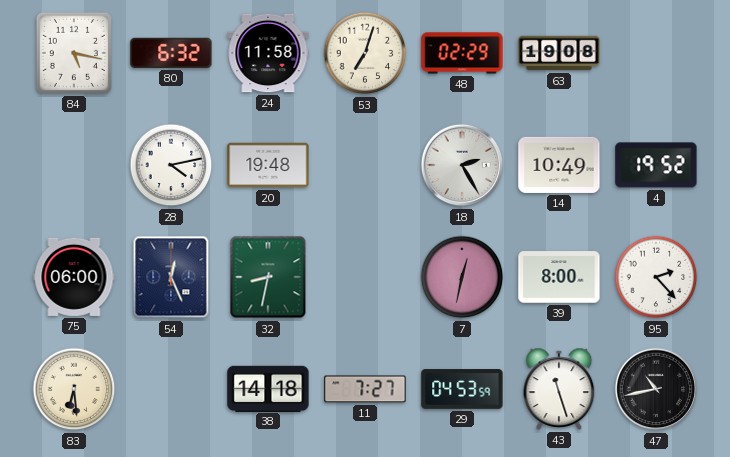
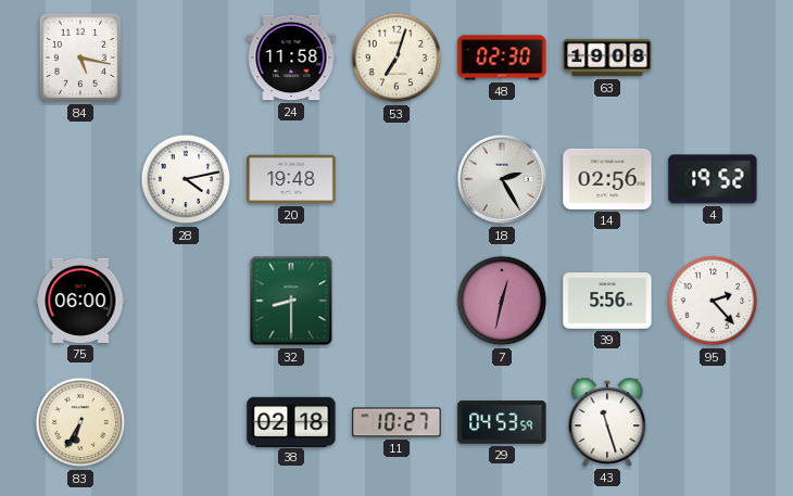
80: 6:32 -> none (171, 53)
48: 02:29 -> 02:30 (502, 58)
14: 10:49 -> 02:56 (607, 179)
54: 12:26 -> none (171, 277)
32: 8:32 -> 8:30 (291, 301)
39: 8:00 -> 5:56 (607, 301)
83: 6:29 -> 6:35 (80, 422)
38: 14:18 -> 02:18 (291, 421)
11: 7:27 -> 10:27 (396, 422)
47: 10:43 -> none (656, 389)
